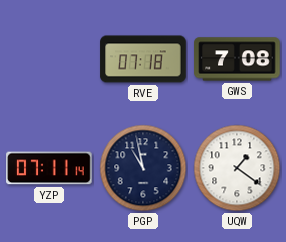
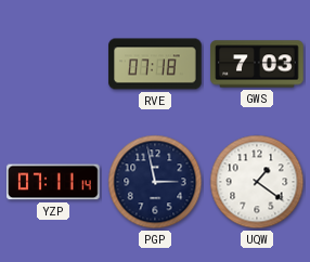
GWS: 7:08 -> 7:03 (257, 64)
PGP: 10:58 -> 2:58 (155, 182)
